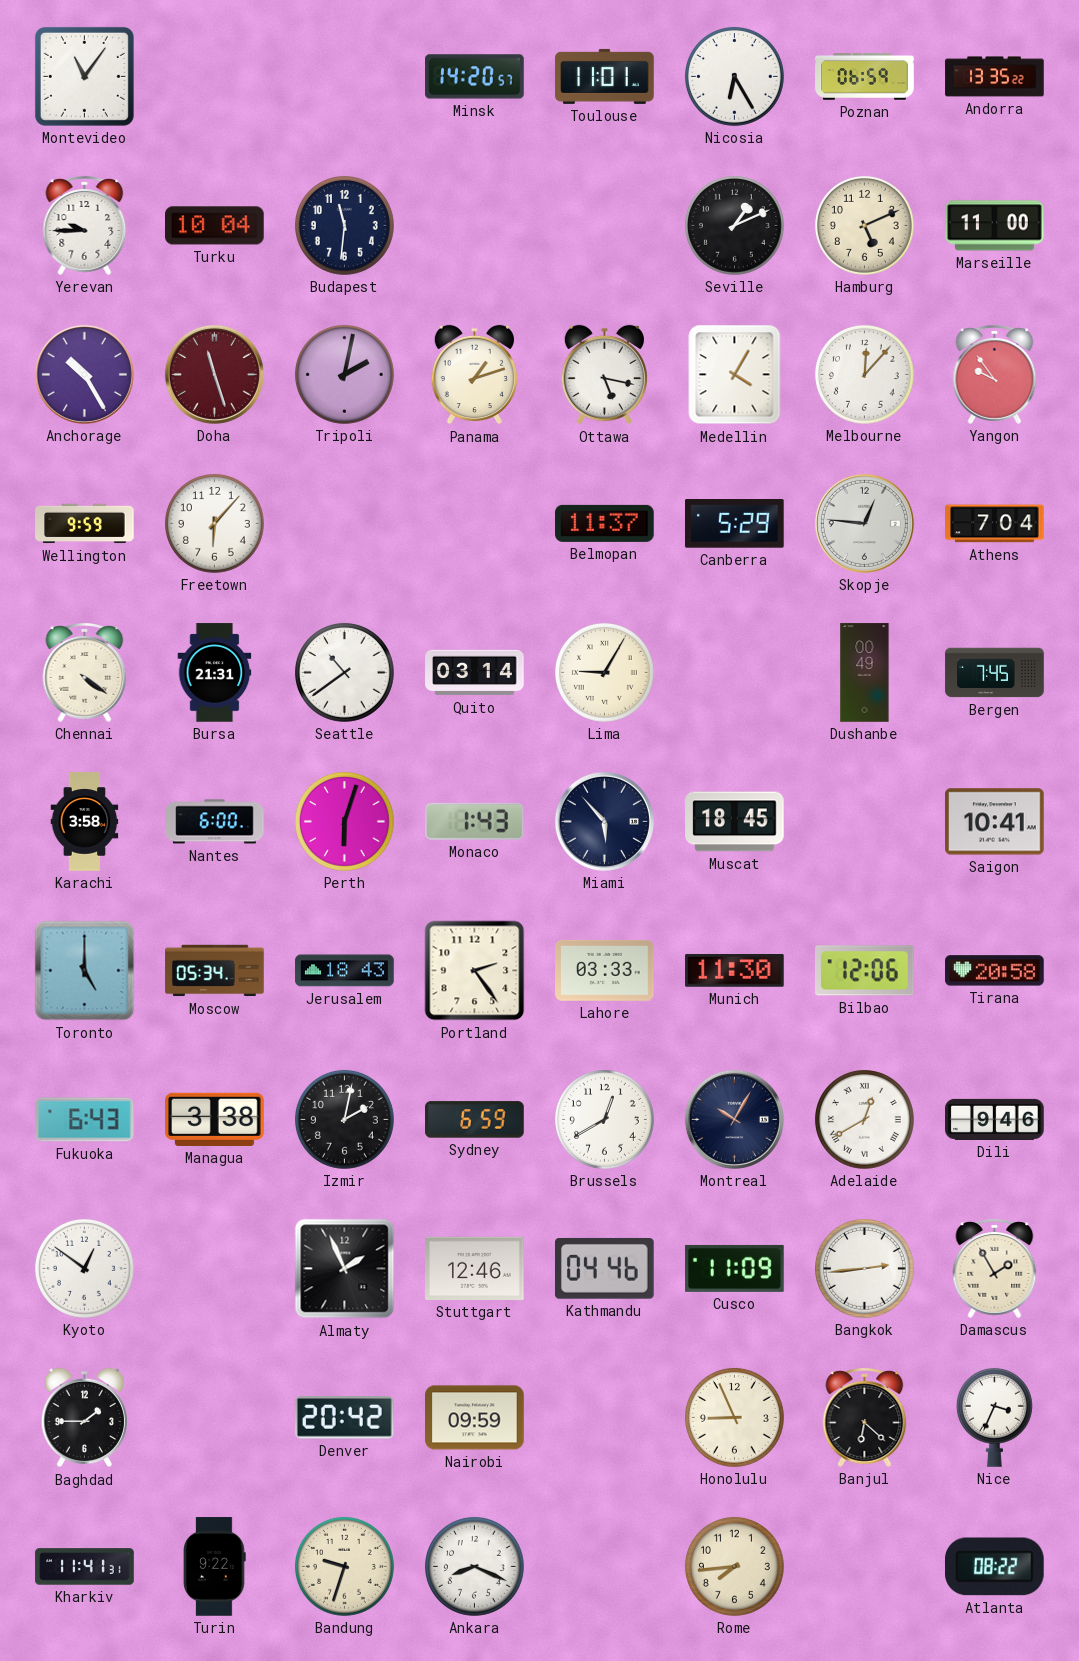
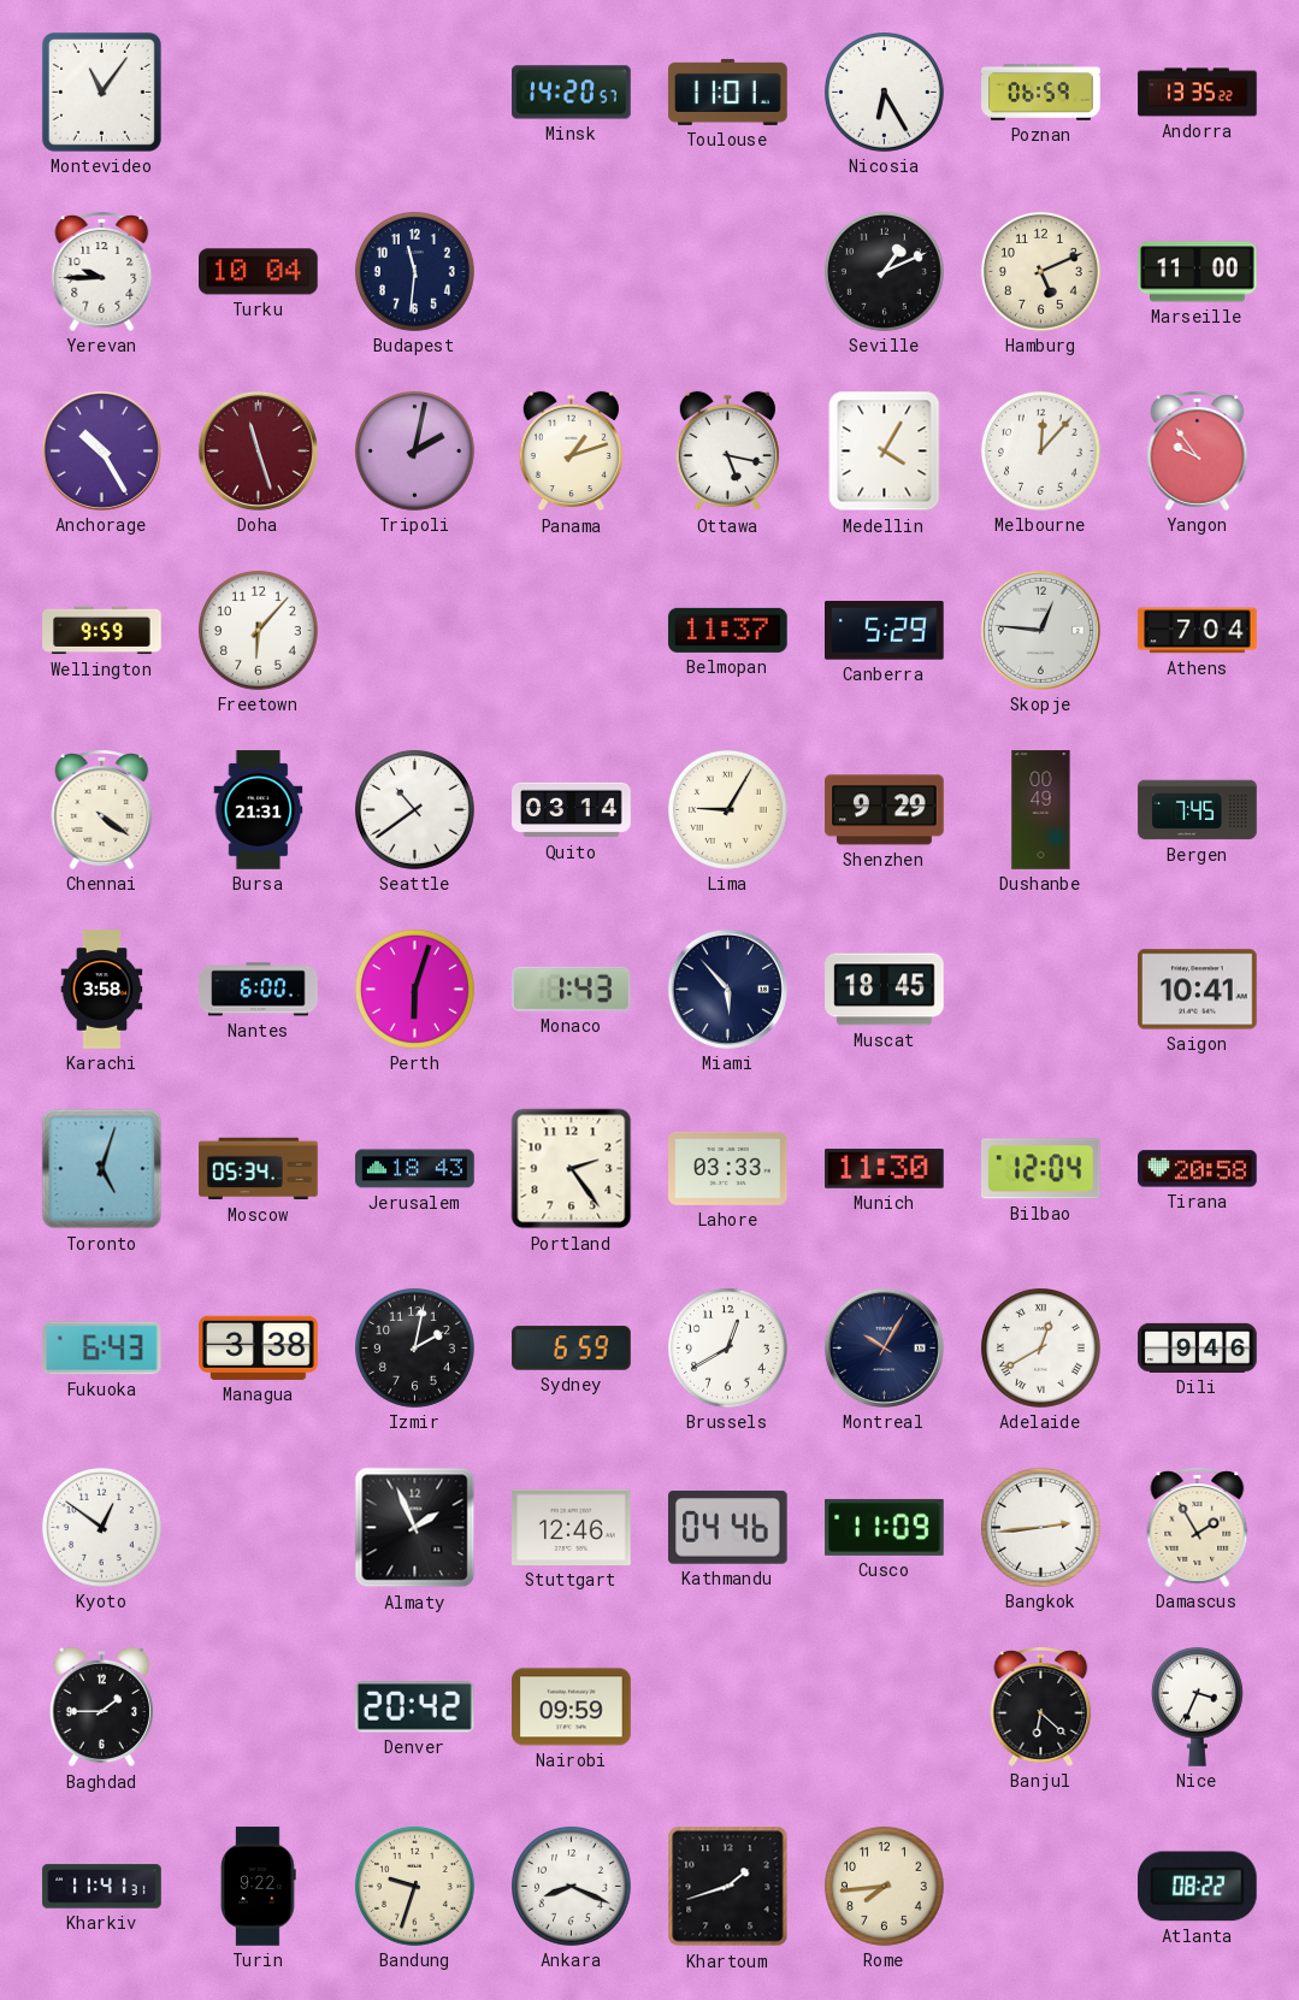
Shenzhen: none -> 9:29 (885, 810)
Toronto: 5:00 -> 5:03 (102, 1169)
Bilbao: 12:06 -> 12:04 (1041, 1169)
Honolulu: 8:56 -> none (734, 1417)
Khartoum: none -> 1:42 (728, 1887)
